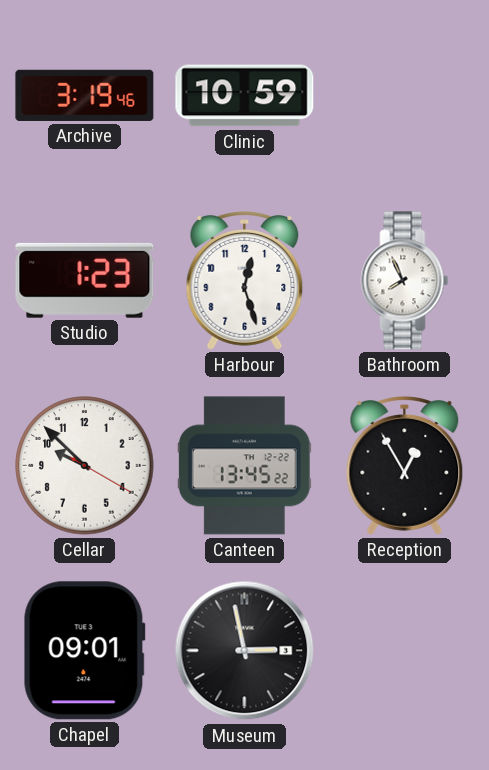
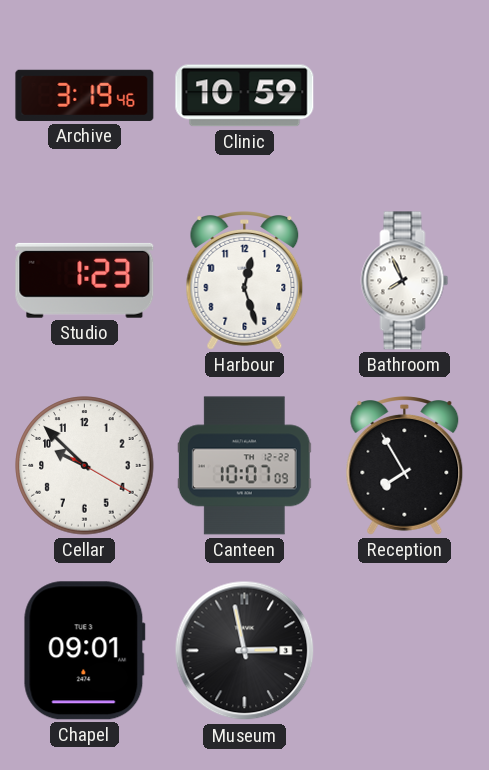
Canteen: 13:45 -> 10:07 (244, 466)
Reception: 12:55 -> 7:55 (405, 466)
